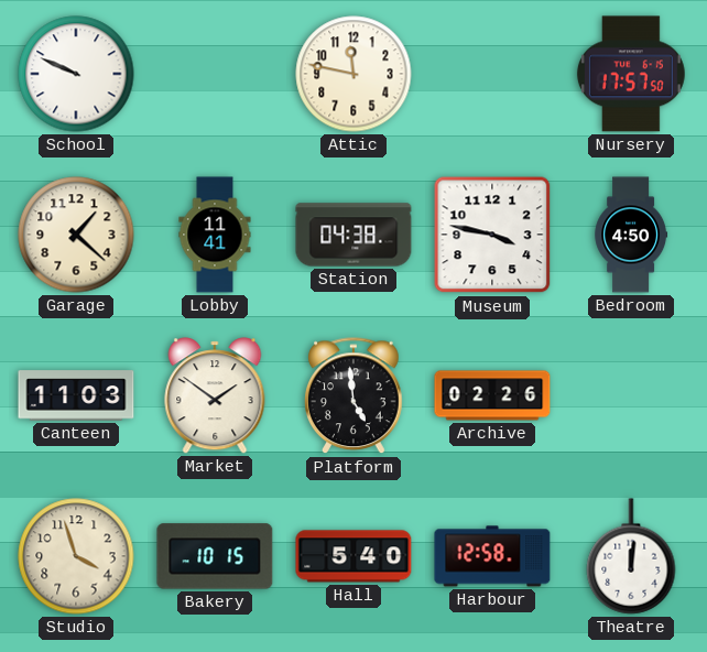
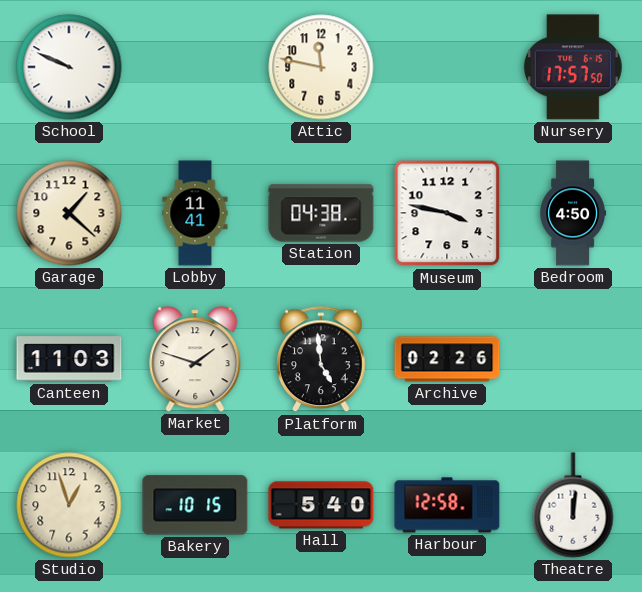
Market: 1:51 -> 1:48 (195, 359)
Studio: 3:57 -> 12:57 (69, 505)
